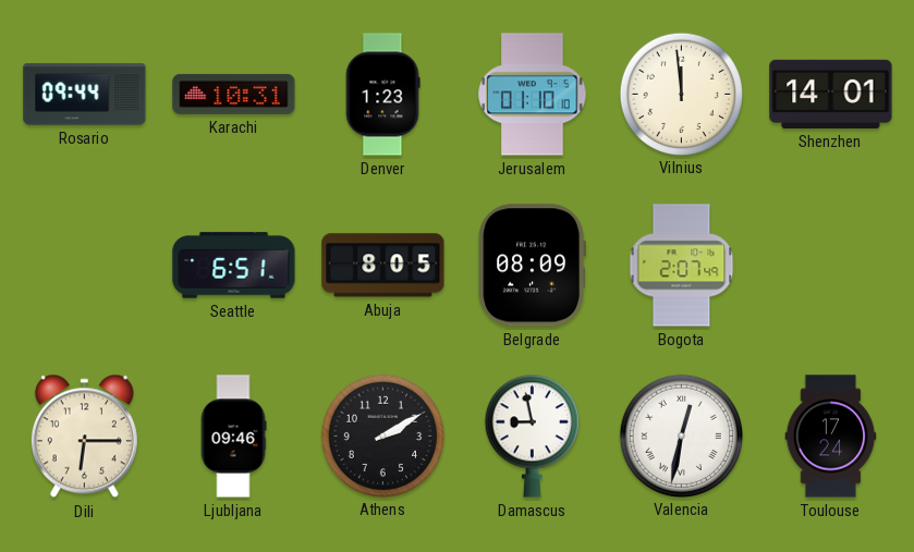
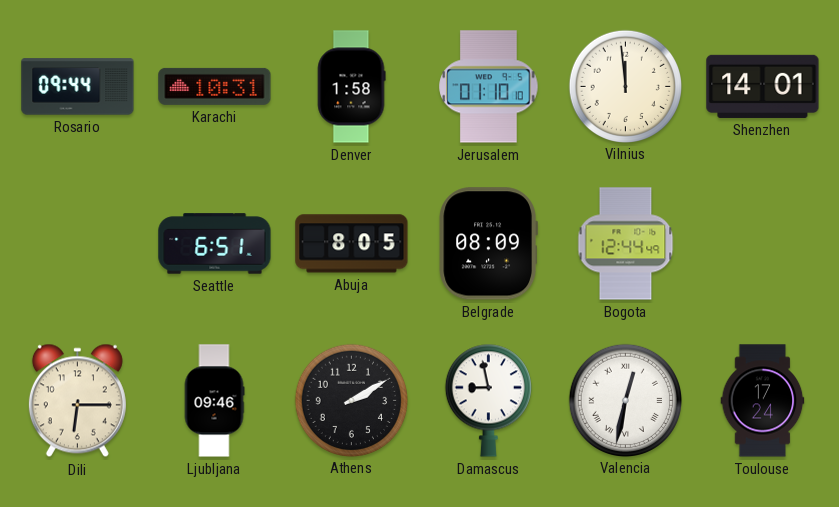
Denver: 1:23 -> 1:58 (351, 87)
Bogota: 2:07 -> 12:44 (626, 244)
